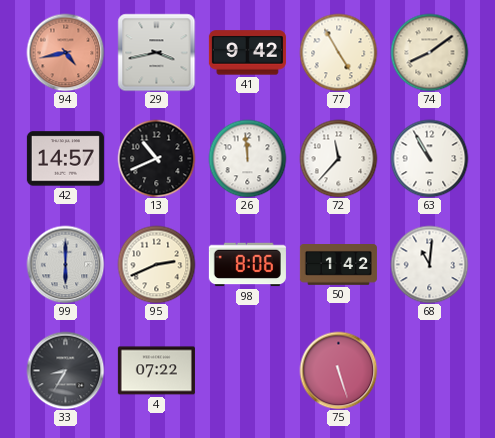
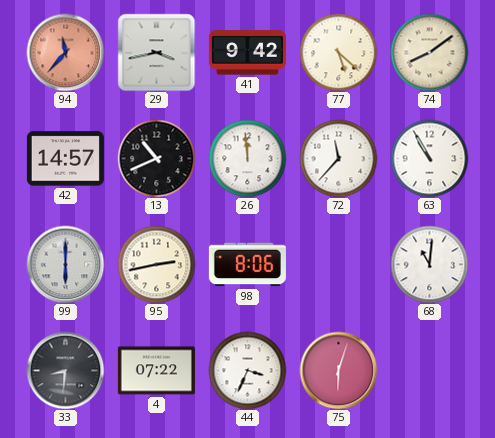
94: 4:43 -> 11:37 (65, 52)
77: 4:55 -> 5:22 (338, 52)
95: 2:41 -> 2:43 (156, 264)
50: 1:42 -> none (338, 265)
33: 8:35 -> 8:31 (65, 370)
44: none -> 3:34 (247, 370)
75: 5:27 -> 6:03 (338, 370)
